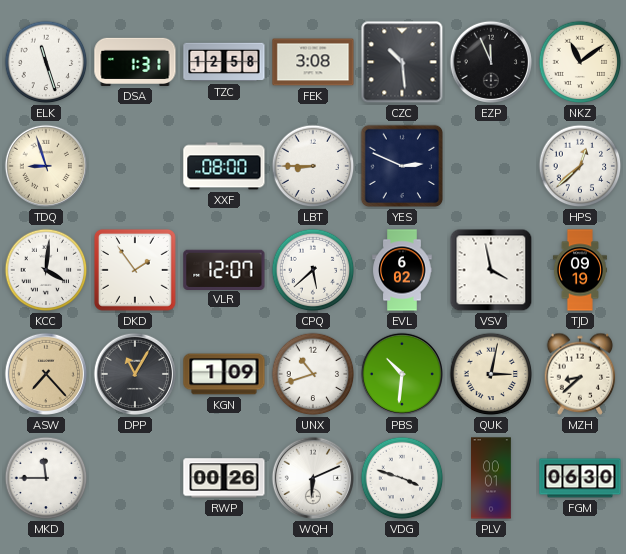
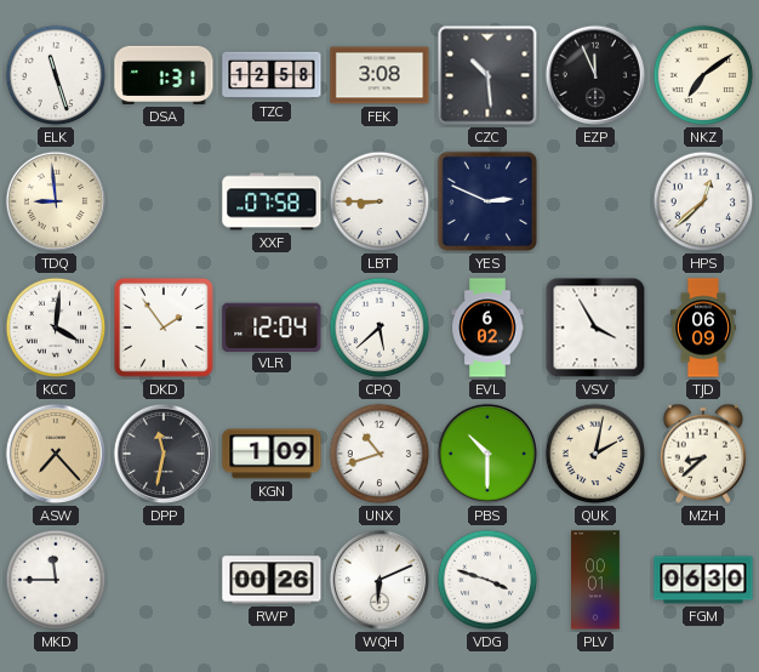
NKZ: 11:09 -> 7:09 (703, 75)
TDQ: 8:57 -> 8:59 (56, 201)
XXF: 08:00 -> 07:58 (272, 201)
VLR: 12:07 -> 12:04 (272, 326)
VSV: 3:58 -> 3:55 (595, 328)
TJD: 09:19 -> 06:09 (703, 328)
DPP: 11:05 -> 11:32 (164, 454)
PBS: 10:31 -> 10:30 (487, 454)
QUK: 3:02 -> 2:02 (595, 454)
